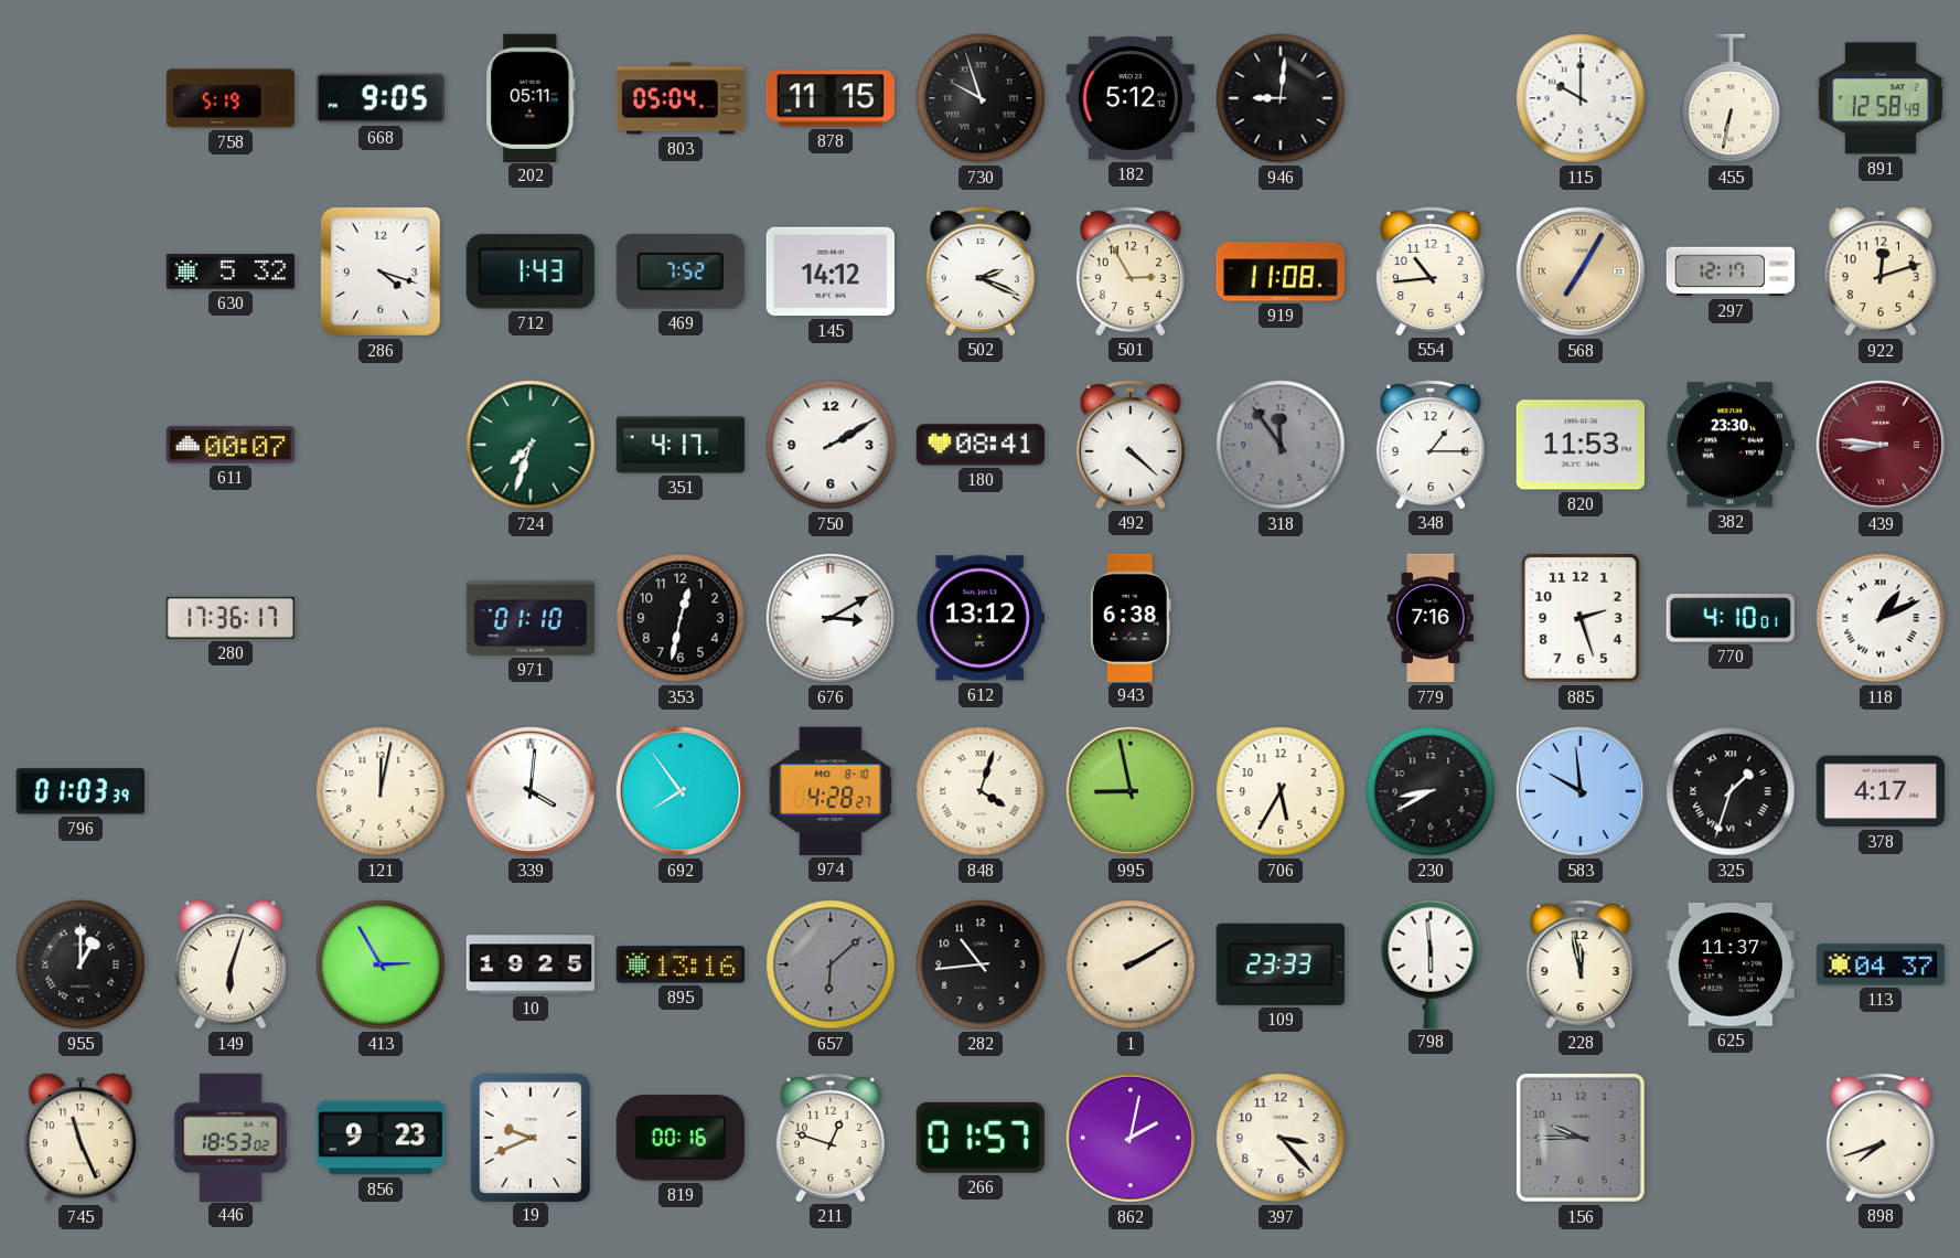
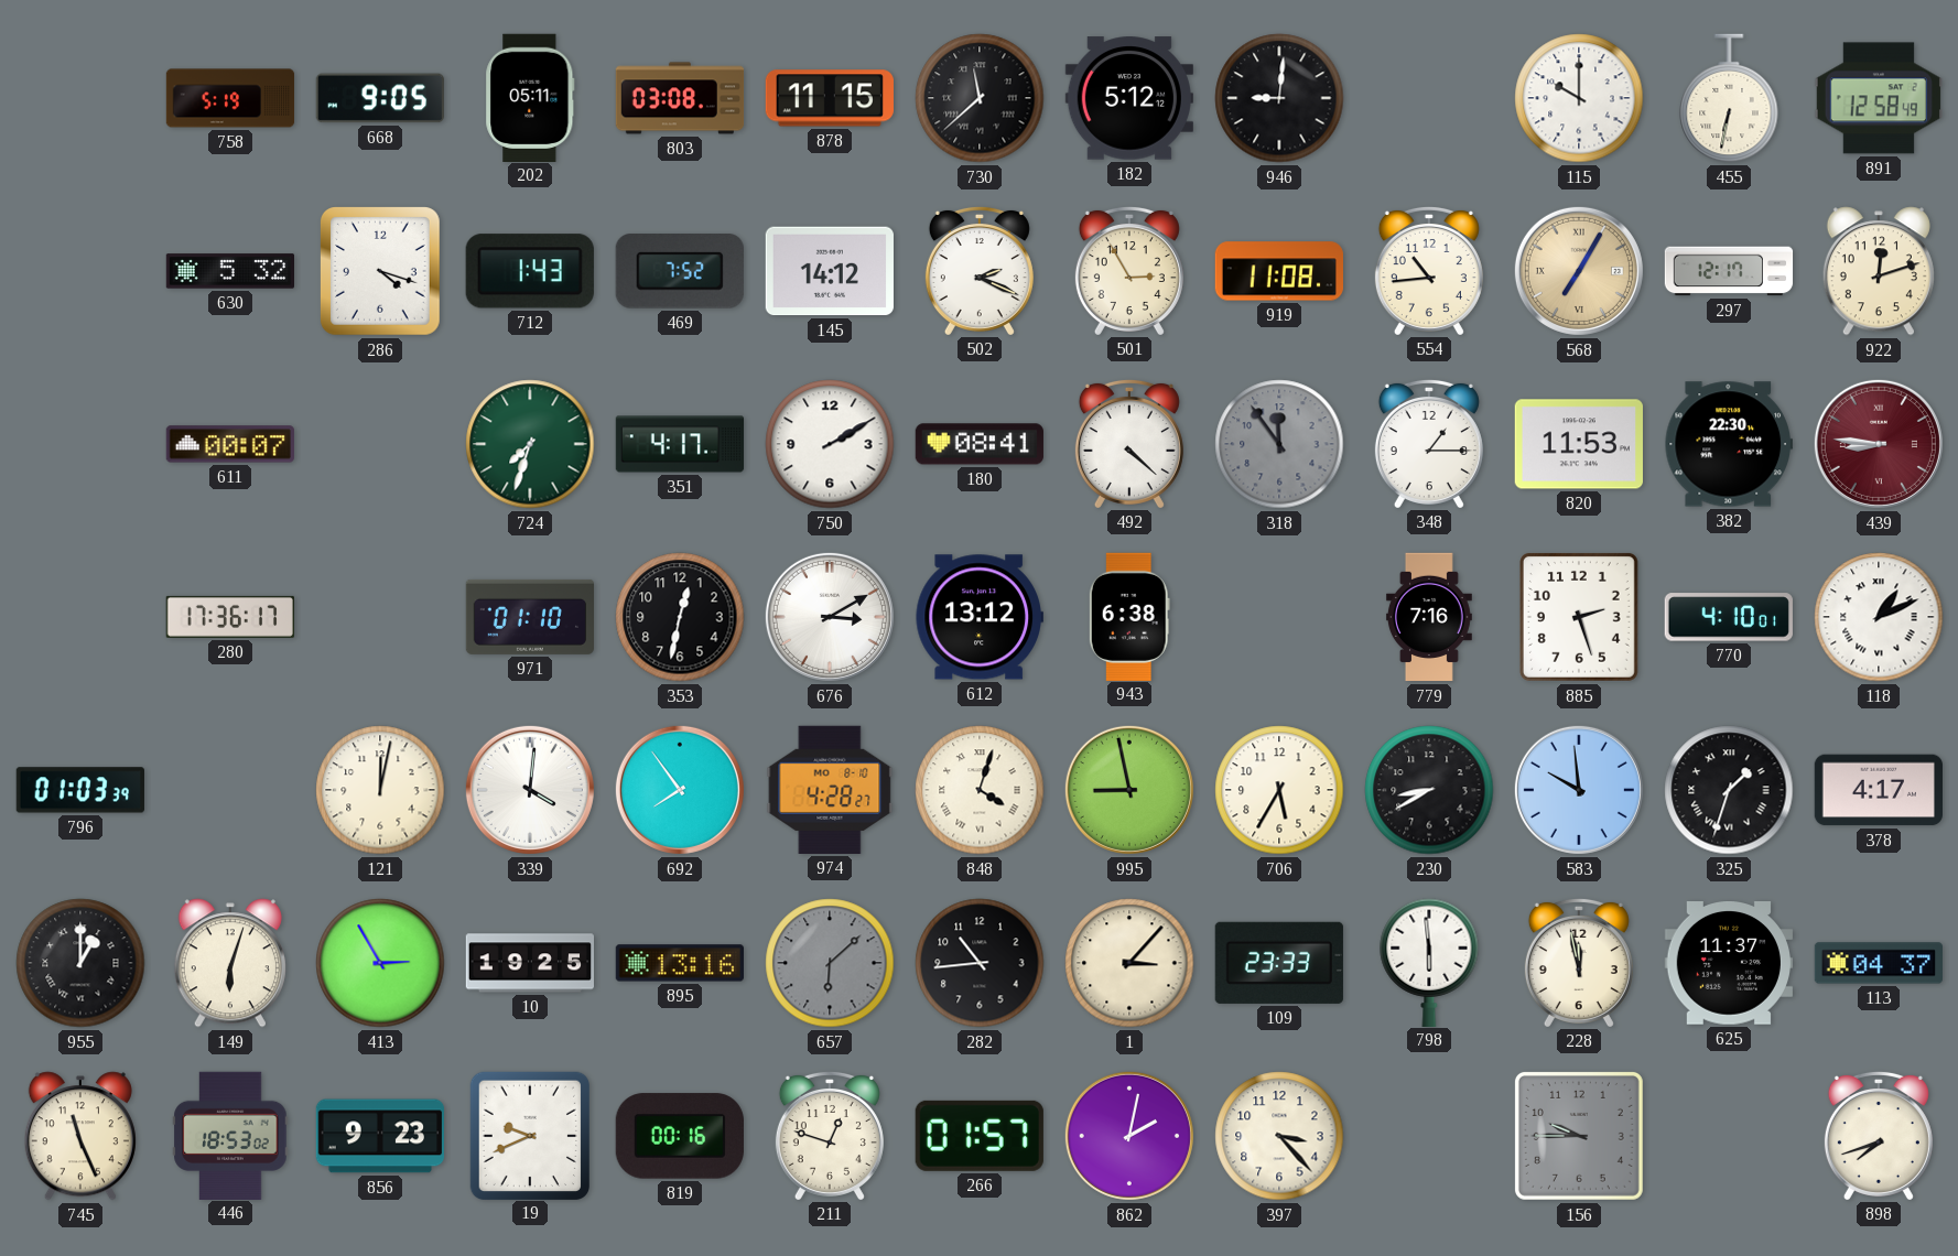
803: 05:04 -> 03:08 (680, 98)
730: 9:57 -> 11:38 (980, 98)
382: 23:30 -> 22:30 (1729, 444)
1: 2:10 -> 3:07 (1129, 963)
